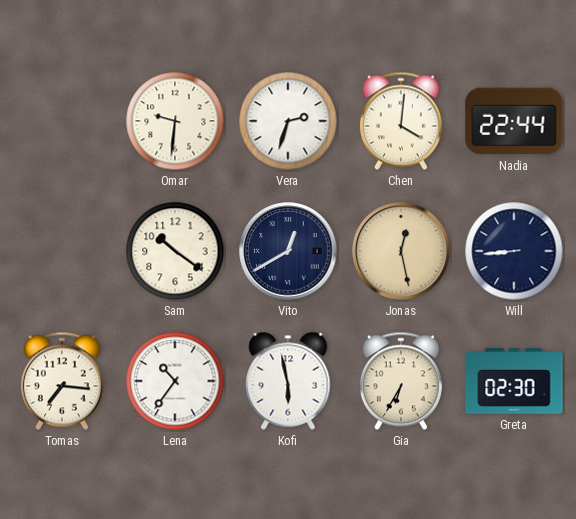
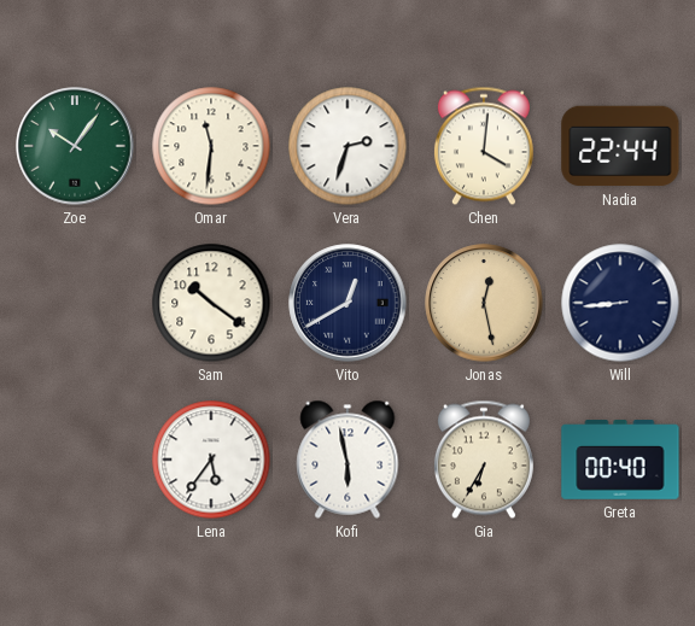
Zoe: none -> 10:06 (75, 146)
Omar: 9:31 -> 11:31 (211, 146)
Tomas: 7:16 -> none (62, 381)
Lena: 10:36 -> 5:36 (211, 460)
Greta: 02:30 -> 00:40 (620, 460)
